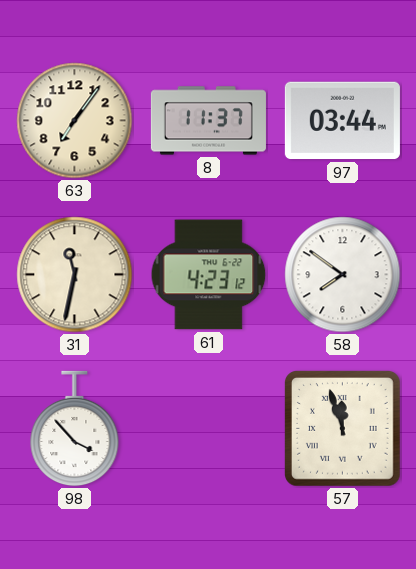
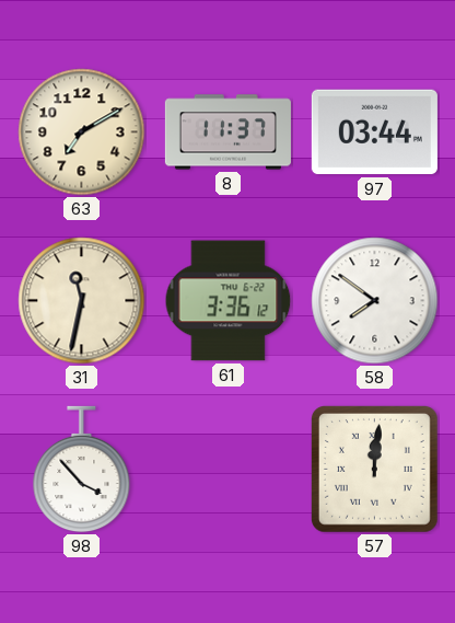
63: 7:06 -> 7:10 (82, 132)
61: 4:23 -> 3:36 (229, 301)
57: 11:57 -> 12:01 (375, 470)
